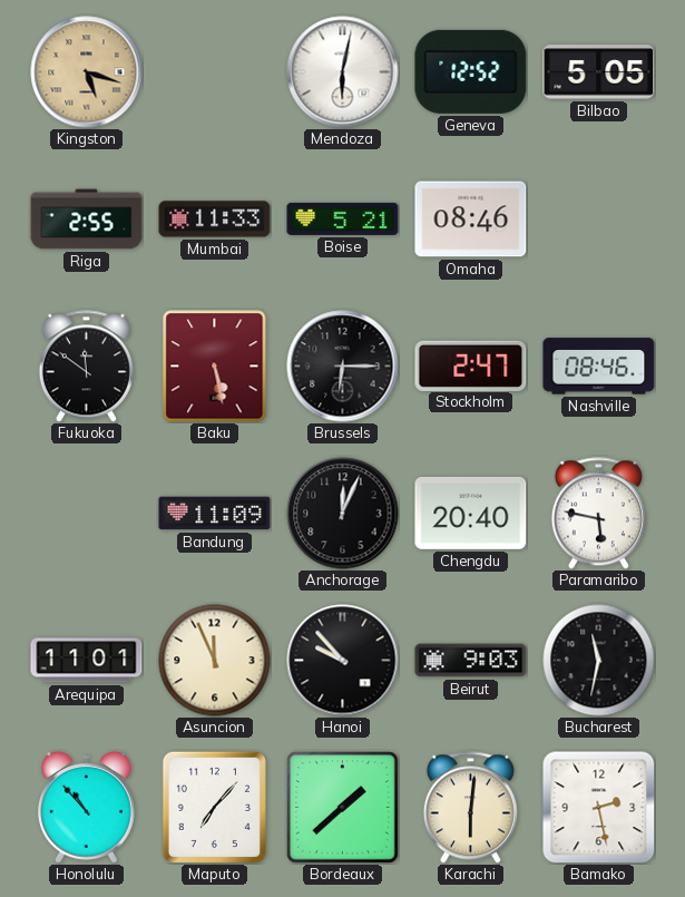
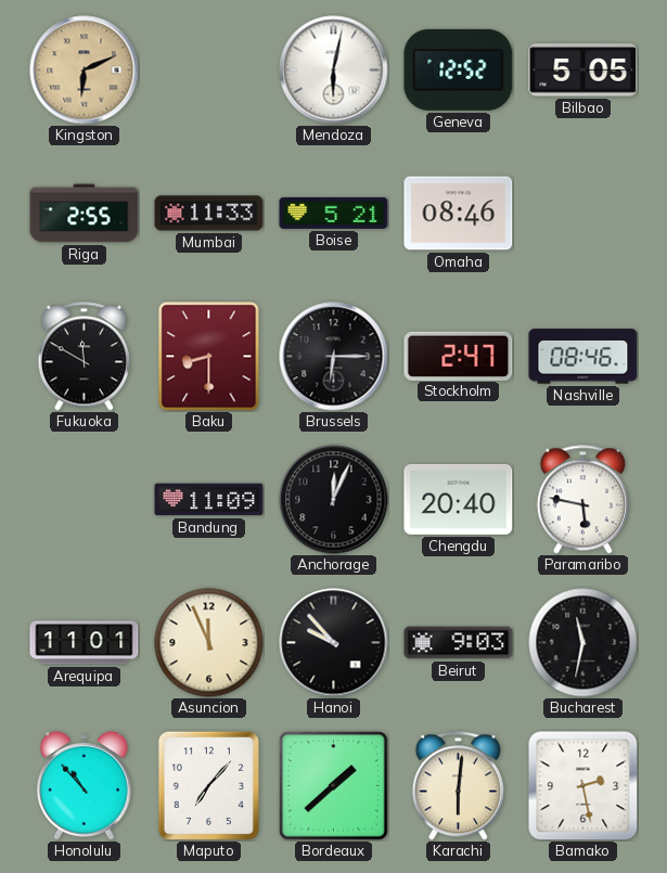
Kingston: 5:18 -> 6:11 (85, 70)
Fukuoka: 11:51 -> 11:50 (84, 357)
Baku: 5:28 -> 8:30 (209, 357)
